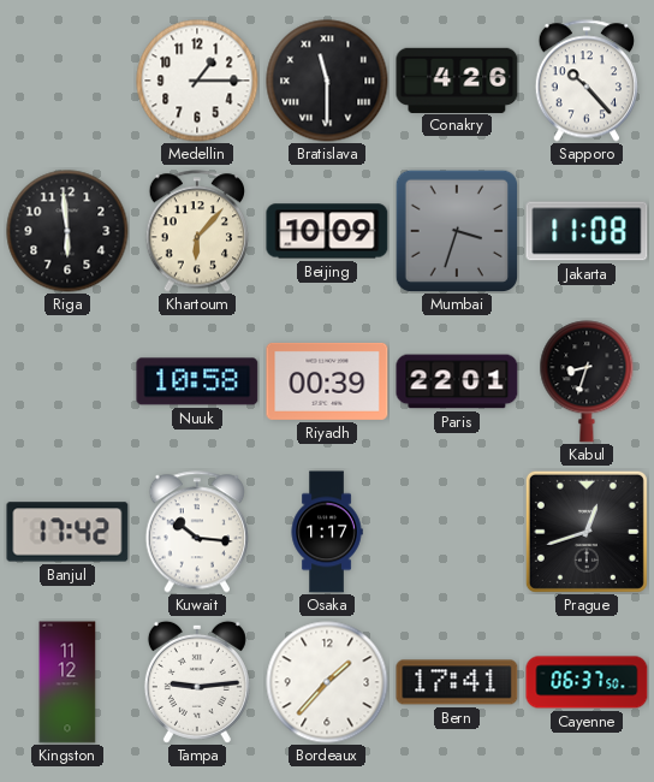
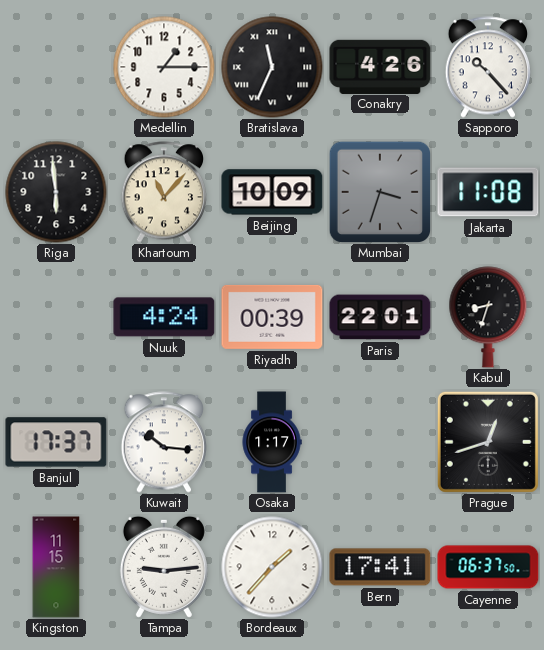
Bratislava: 11:30 -> 11:34 (272, 67)
Khartoum: 6:07 -> 11:07 (163, 192)
Nuuk: 10:58 -> 4:24 (164, 317)
Banjul: 17:42 -> 17:37 (56, 442)
Kingston: 11:12 -> 11:15 (56, 567)
